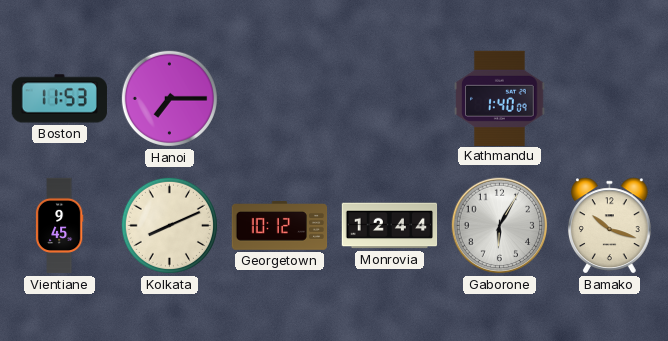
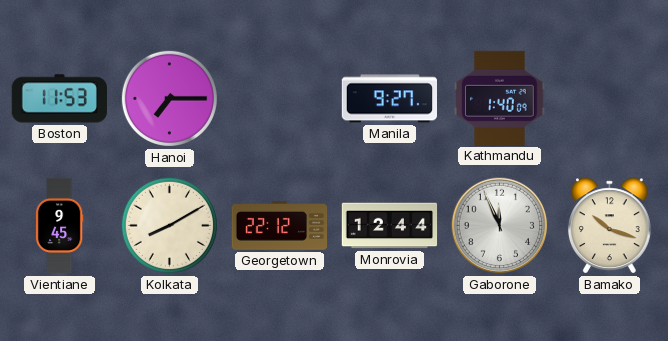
Manila: none -> 9:27 (389, 99)
Kolkata: 8:11 -> 8:10 (169, 225)
Georgetown: 10:12 -> 22:12 (280, 226)
Gaborone: 6:05 -> 11:56 (500, 226)
